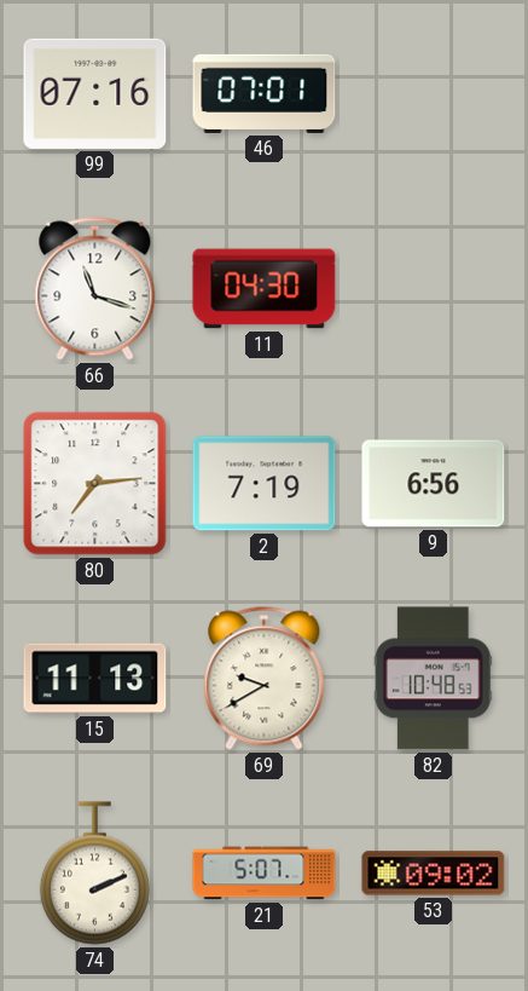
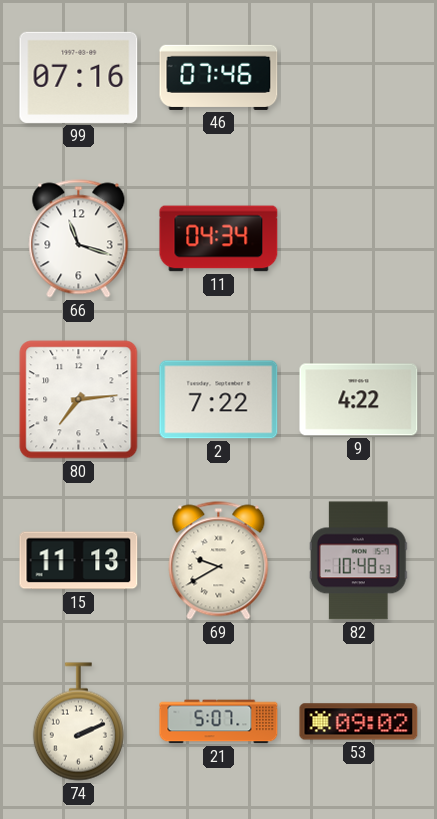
46: 07:01 -> 07:46 (219, 77)
11: 04:30 -> 04:34 (219, 239)
2: 7:19 -> 7:22 (219, 400)
9: 6:56 -> 4:22 (359, 400)
